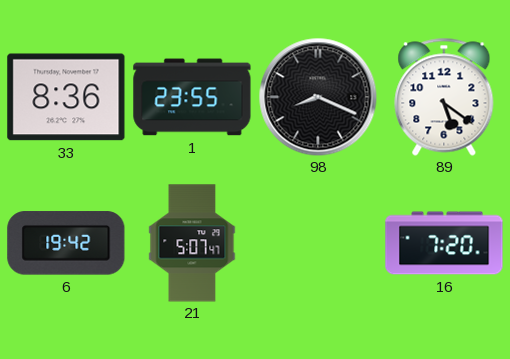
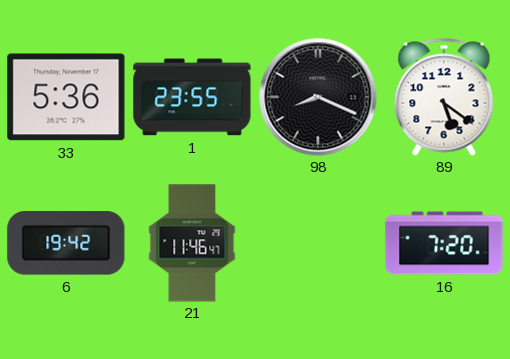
33: 8:36 -> 5:36 (66, 97)
21: 5:07 -> 11:46 (192, 243)
